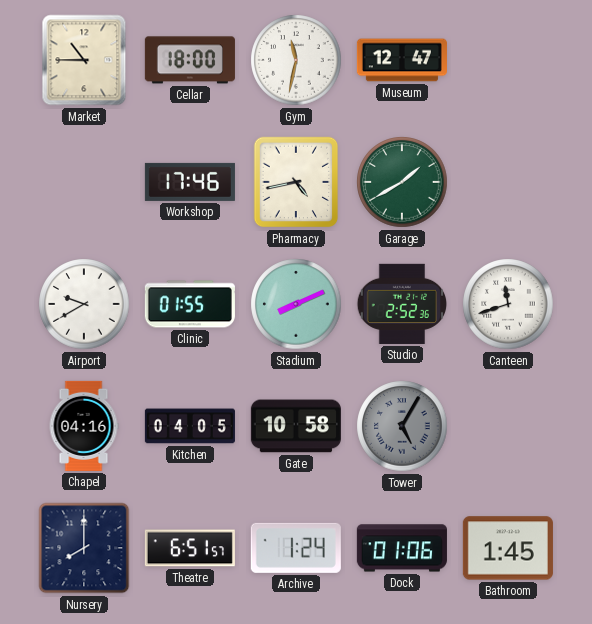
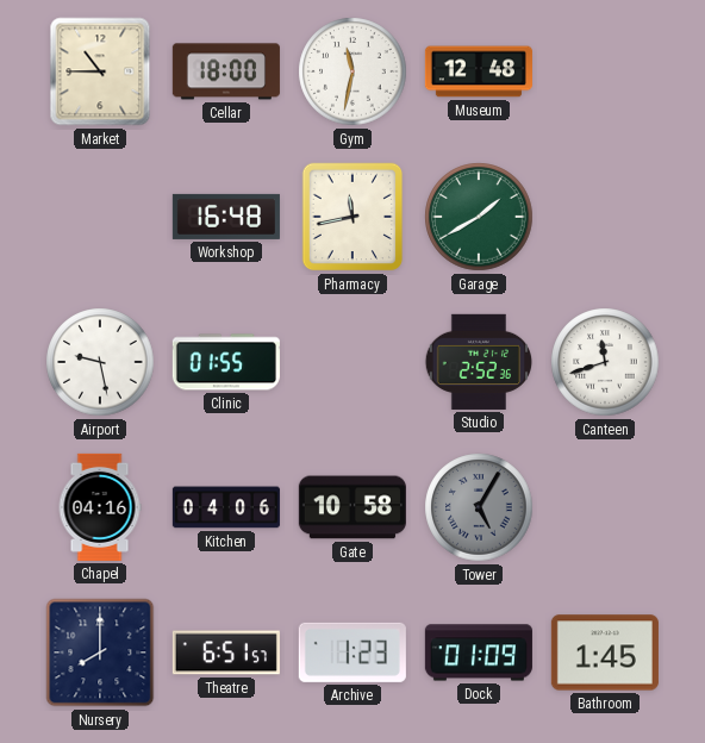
Museum: 12:47 -> 12:48 (479, 71)
Workshop: 17:46 -> 16:48 (226, 217)
Pharmacy: 4:43 -> 11:43 (352, 217)
Airport: 9:40 -> 9:28 (100, 362)
Stadium: 8:11 -> none (296, 304)
Kitchen: 04:05 -> 04:06 (226, 507)
Archive: 1:24 -> 1:23 (352, 653)
Dock: 01:06 -> 01:09 (479, 653)
